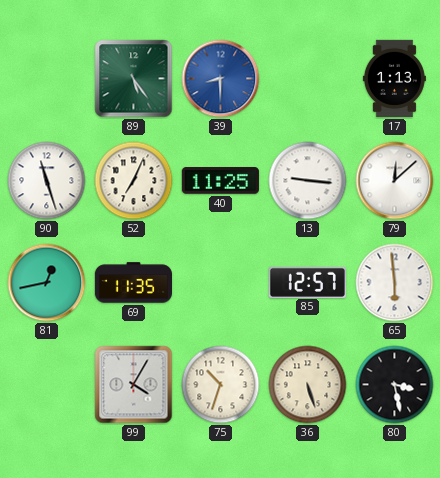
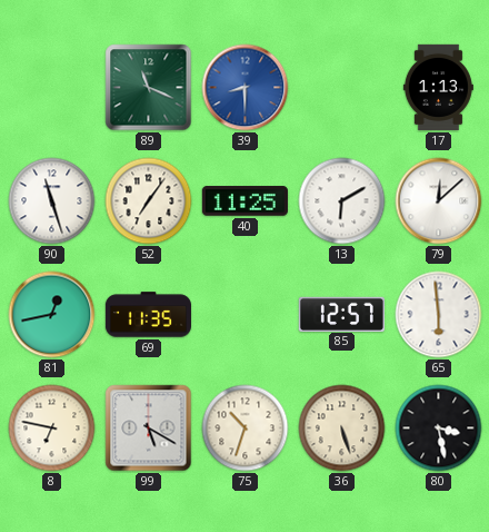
89: 5:24 -> 11:19 (149, 88)
52: 7:04 -> 7:06 (149, 201)
13: 9:16 -> 6:10 (342, 201)
8: none -> 6:47 (52, 428)
99: 4:05 -> 5:20 (149, 428)
